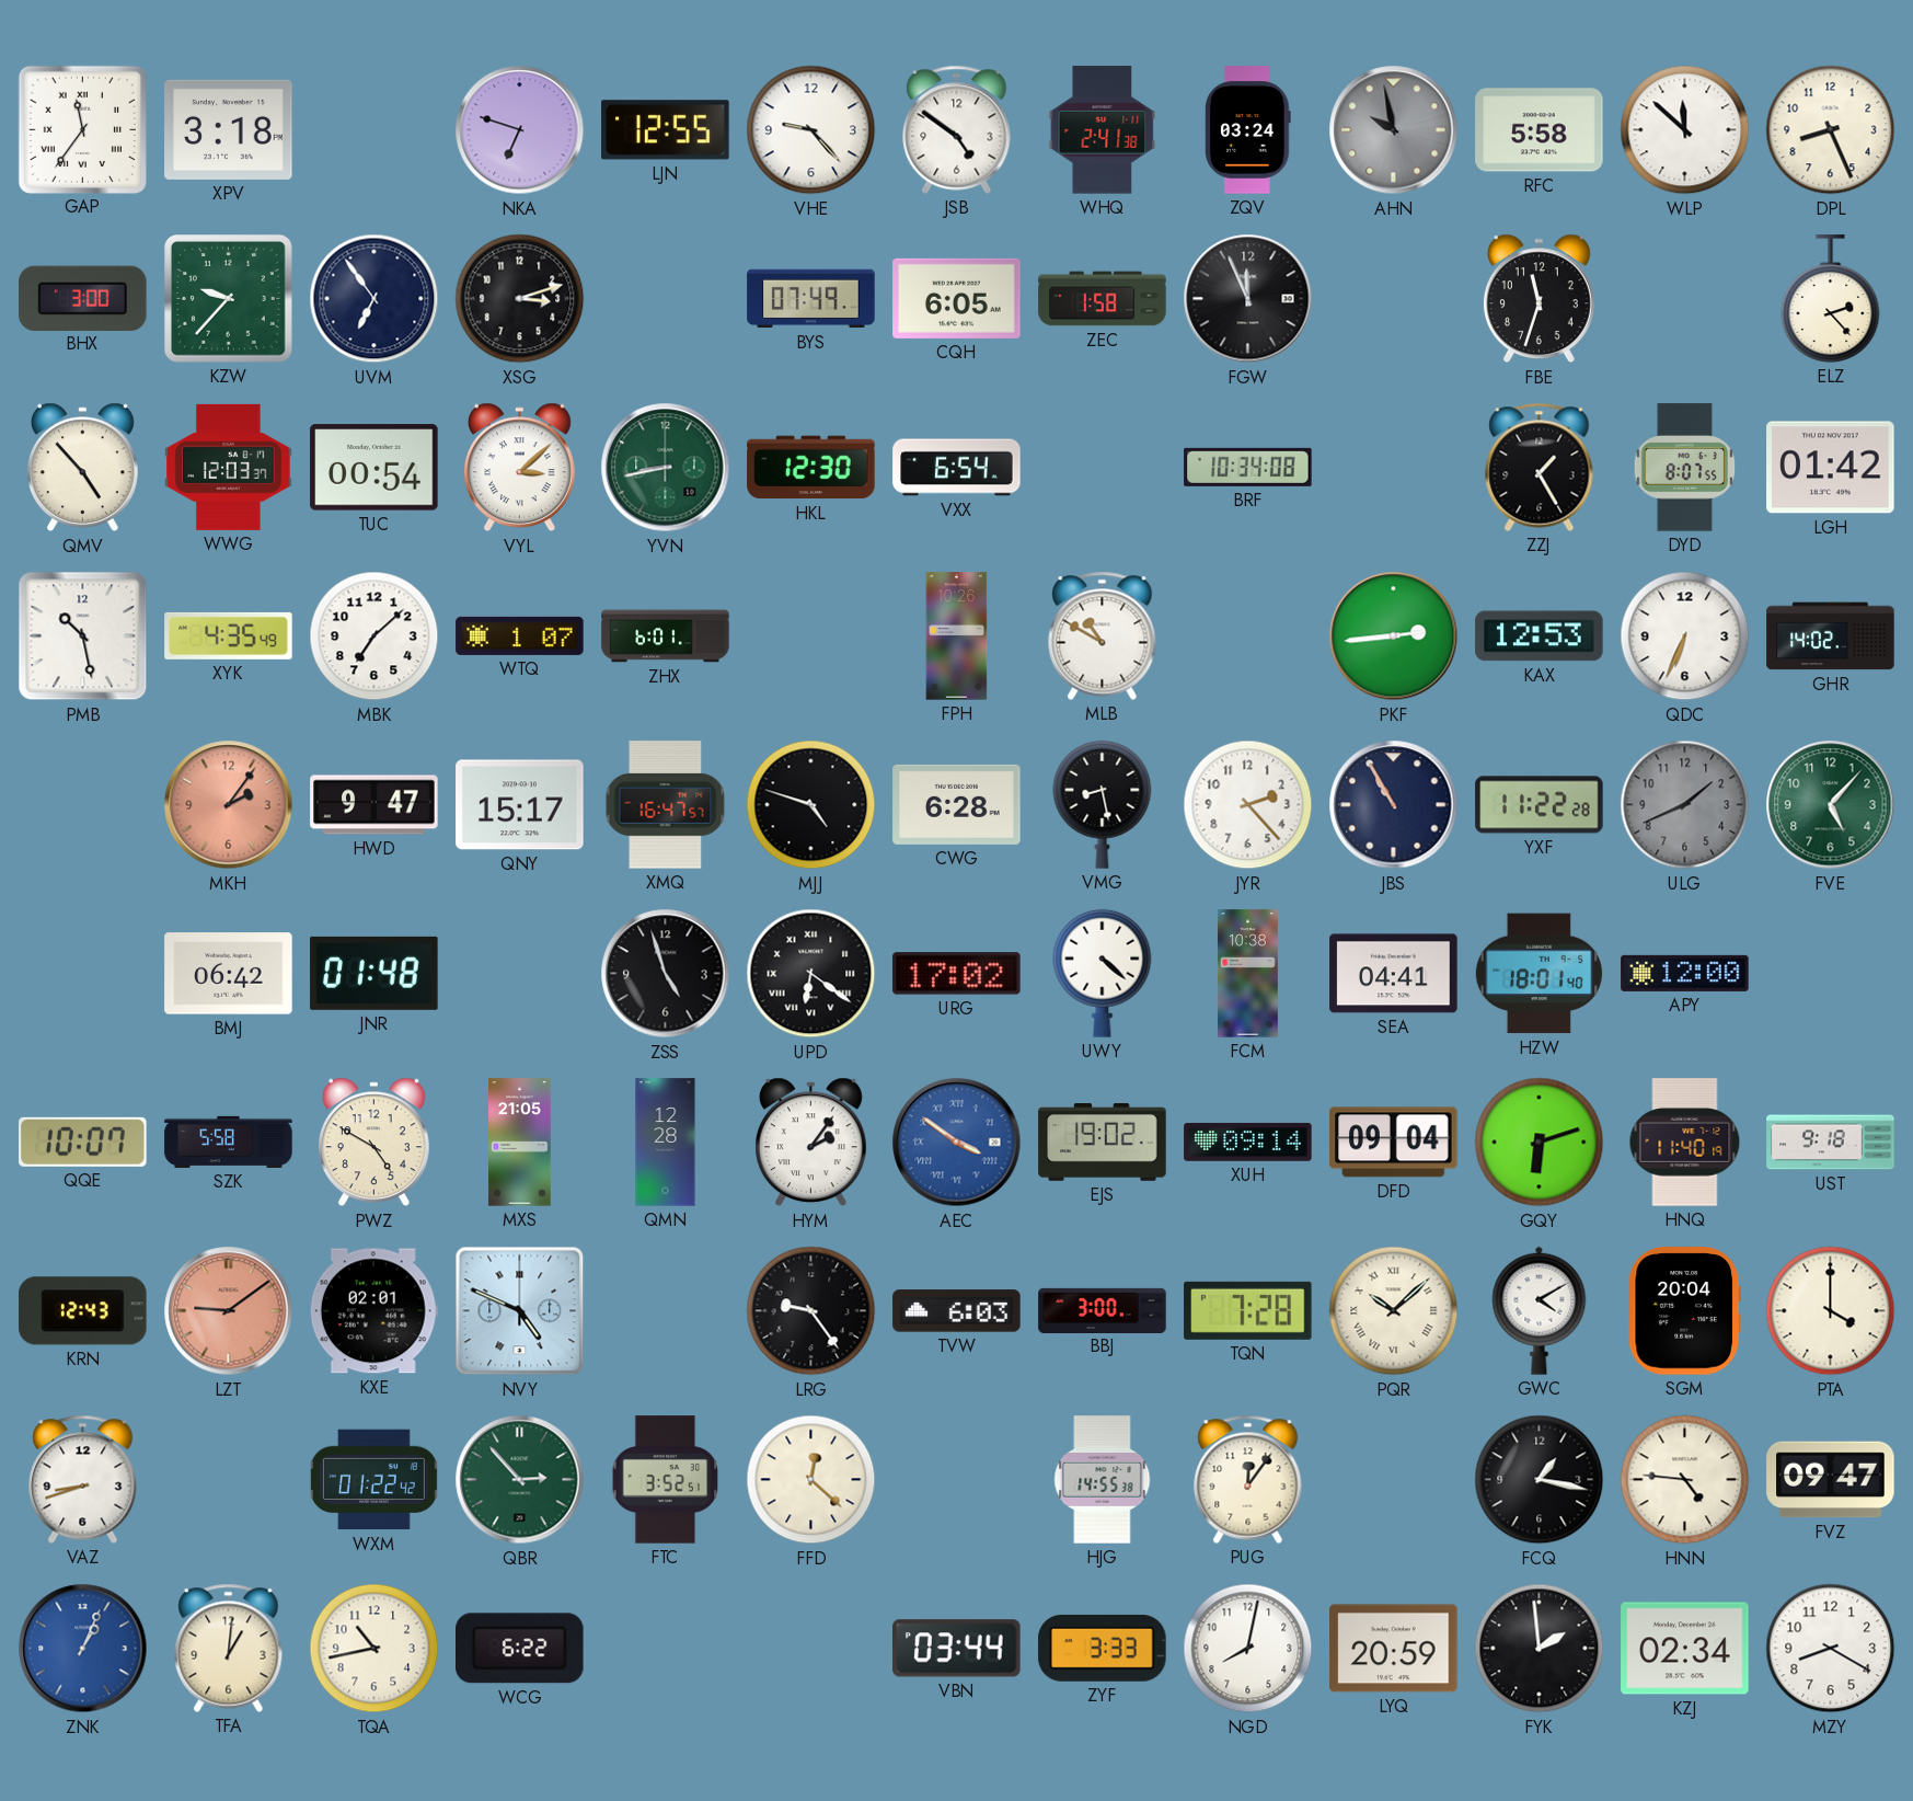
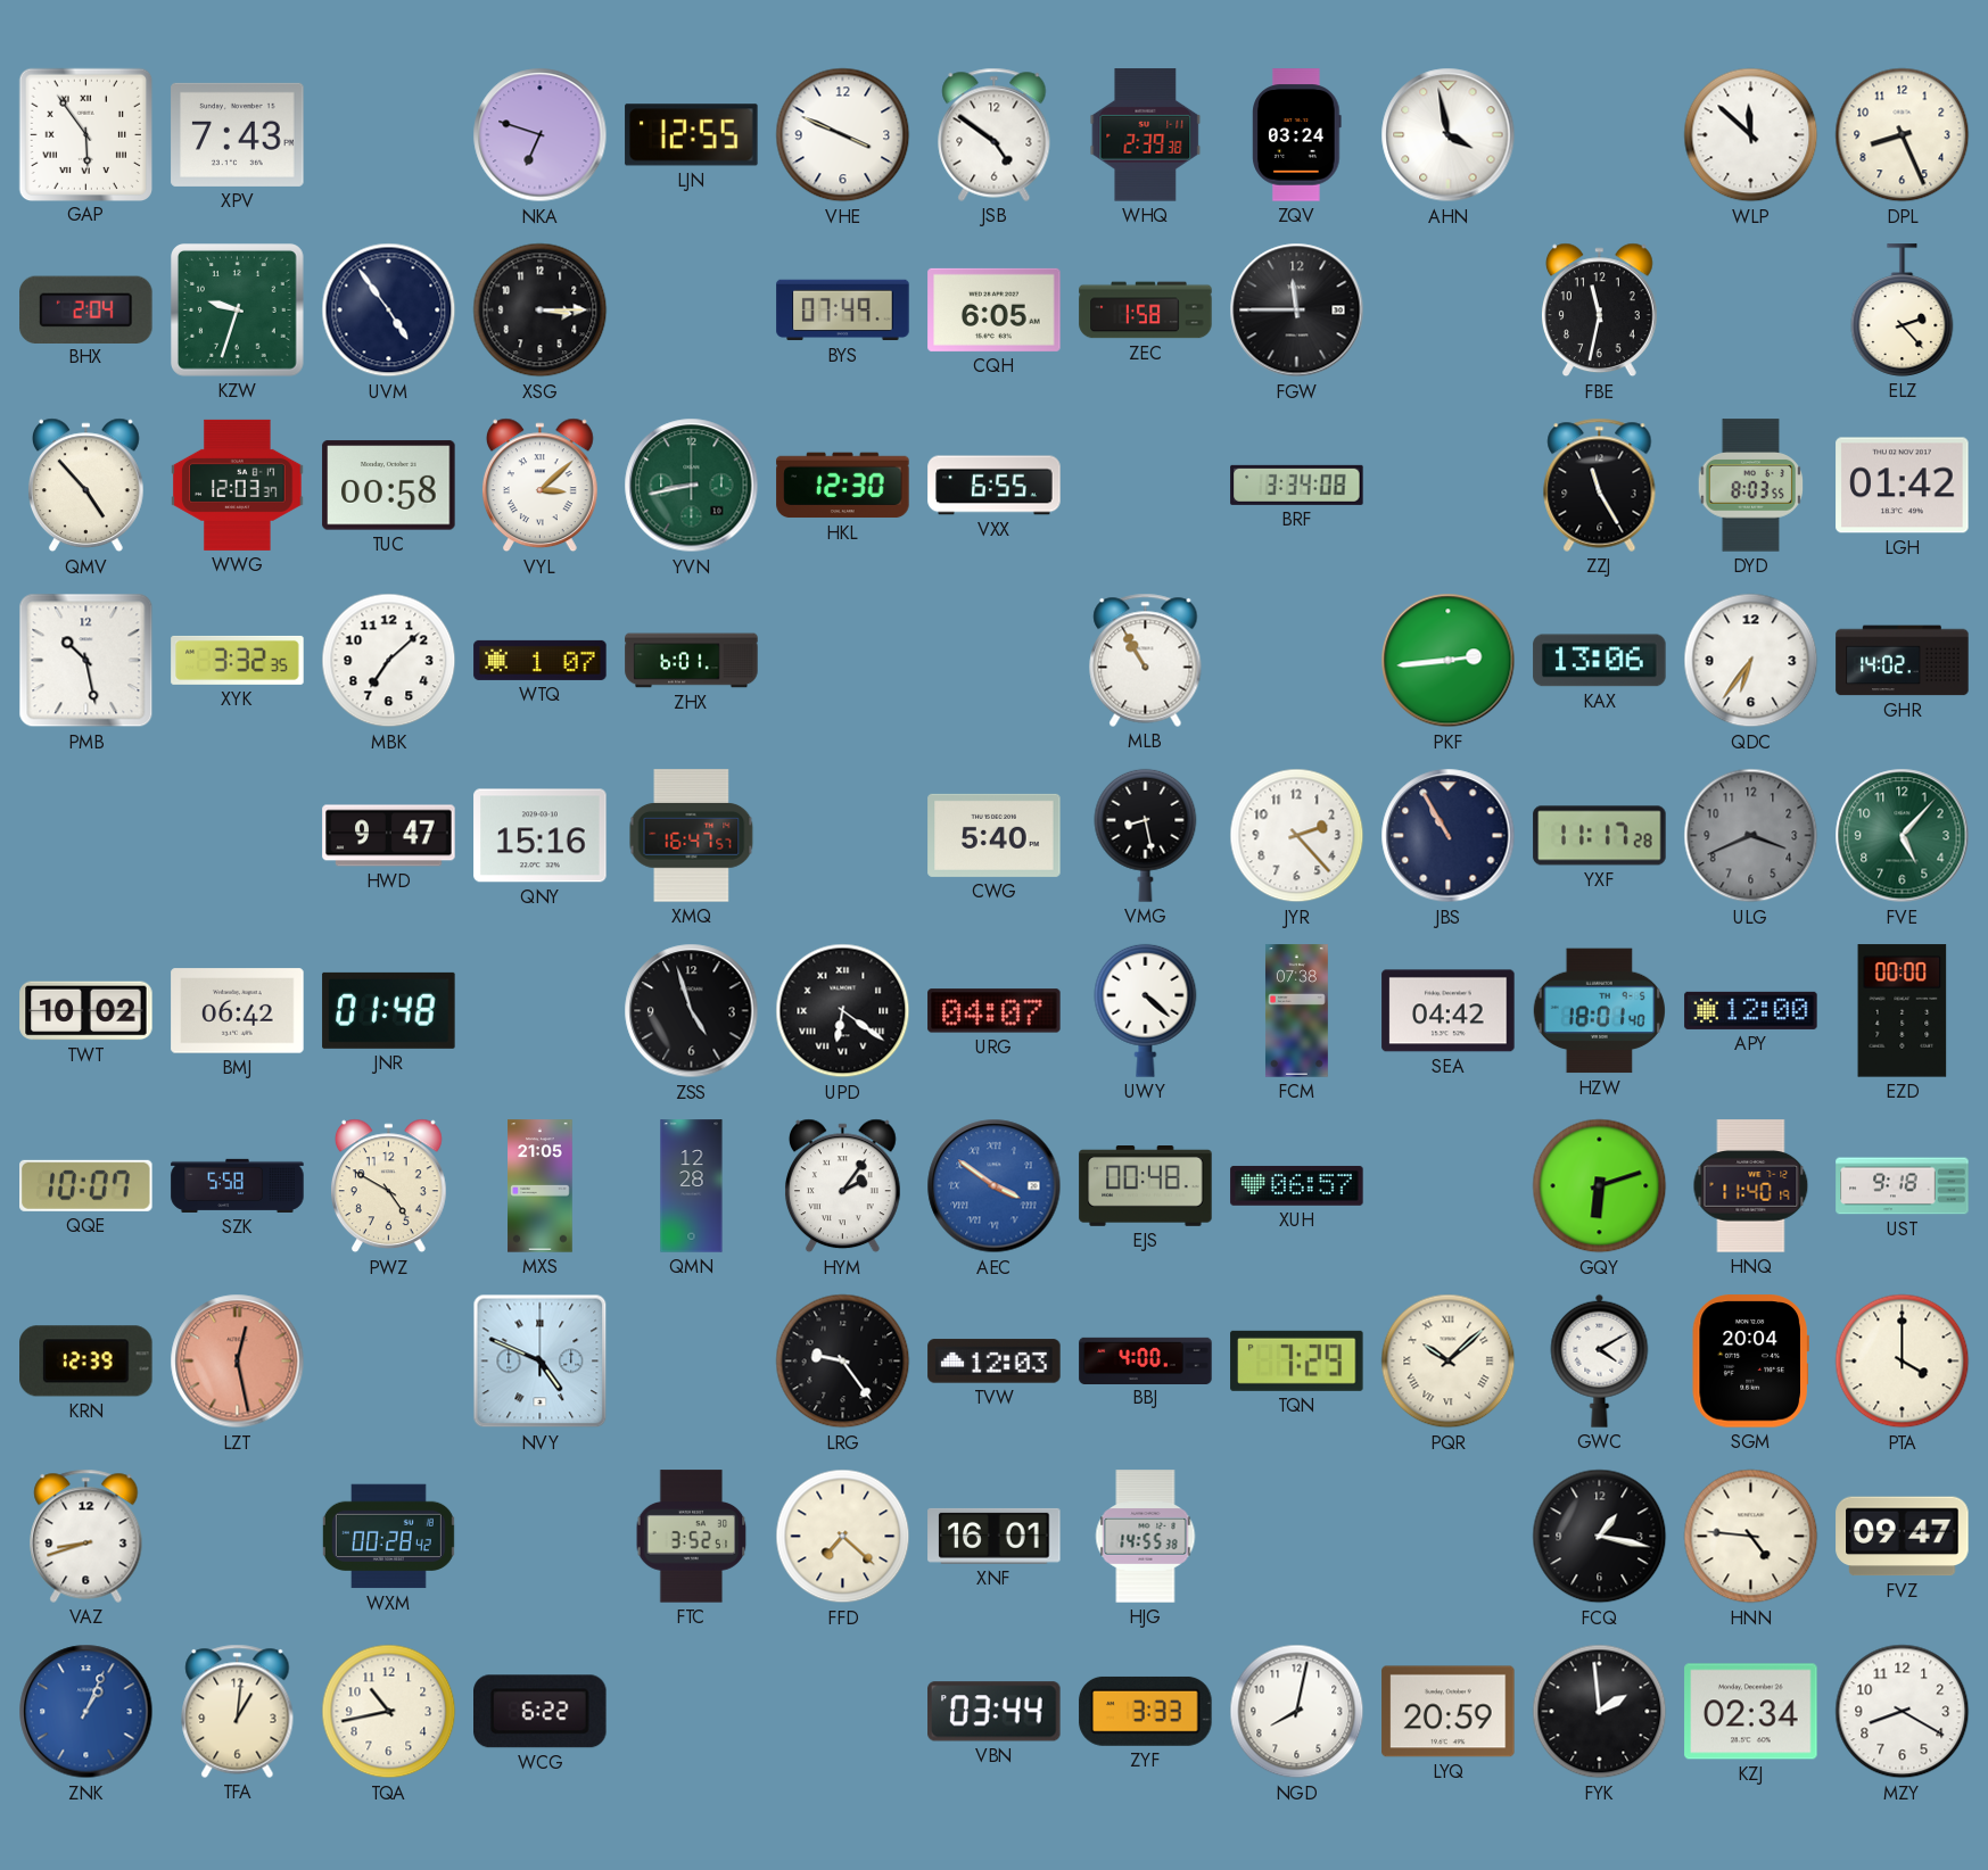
GAP: 11:36 -> 5:54 (85, 134)
XPV: 3:18 -> 7:43 (238, 134)
VHE: 9:23 -> 3:49 (843, 135)
WHQ: 2:41 -> 2:39 (1146, 135)
AHN: 9:58 -> 3:58 (1449, 135)
AHN dial: grey -> white (1449, 135)
RFC: 5:58 -> none (1540, 130)
BHX: 3:00 -> 2:04 (86, 309)
KZW: 9:37 -> 9:33 (238, 311)
UVM: 6:54 -> 4:54 (389, 311)
XSG: 3:12 -> 3:15 (541, 311)
FGW: 11:56 -> 11:45 (1297, 311)
FBE: 11:33 -> 11:32 (1599, 311)
TUC: 00:54 -> 00:58 (389, 486)
VXX: 6:54 -> 6:55 (995, 486)
BRF: 10:34 -> 3:34 (1297, 485)
ZZJ: 1:25 -> 11:25 (1600, 485)
DYD: 8:07 -> 8:03 (1751, 486)
XYK: 4:35 -> 3:32 (238, 660)
FPH: 10:26 -> none (957, 636)
MLB: 10:50 -> 10:55 (1146, 660)
KAX: 12:53 -> 13:06 (1600, 661)
QDC: 6:34 -> 6:36 (1751, 661)
MKH: 2:06 -> none (229, 805)
QNY: 15:17 -> 15:16 (541, 836)
MJJ: 4:48 -> none (811, 805)
CWG: 6:28 -> 5:40 (995, 835)
YXF: 11:22 -> 11:17 (1600, 836)
ULG: 1:41 -> 3:41 (1751, 836)
TWT: none -> 10:02 (86, 1011)
URG: 17:02 -> 04:07 (995, 1011)
FCM: 10:38 -> 07:38 (1296, 1011)
SEA: 04:41 -> 04:42 (1449, 1011)
EZD: none -> 00:00 (1903, 1011)
EJS: 19:02 -> 00:48 (1146, 1186)
XUH: 09:14 -> 06:57 (1297, 1185)
DFD: 09:04 -> none (1394, 1143)
KRN: 12:43 -> 12:39 (86, 1362)
LZT: 9:09 -> 12:28 (238, 1362)
KXE: 02:01 -> none (373, 1311)
TVW: 6:03 -> 12:03 (995, 1362)
BBJ: 3:00 -> 4:00 (1146, 1360)
TQN: 7:28 -> 7:29 (1297, 1360)
WXM: 01:22 -> 00:28 (388, 1537)
QBR: 2:53 -> none (520, 1480)
FFD: 12:22 -> 7:22 (843, 1537)
XNF: none -> 16:01 (995, 1536)
PUG: 12:06 -> none (1248, 1479)
